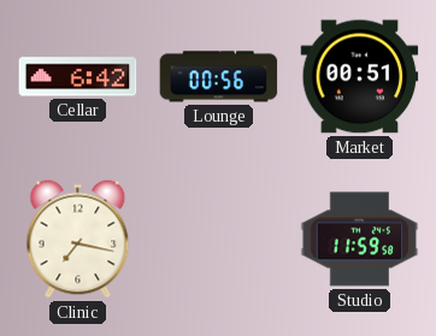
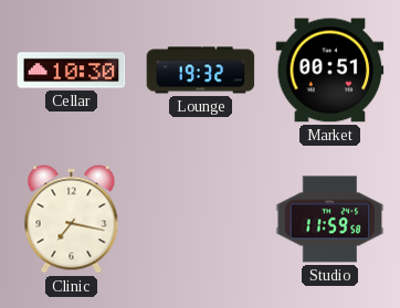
Cellar: 6:42 -> 10:30 (72, 71)
Lounge: 00:56 -> 19:32 (201, 71)
